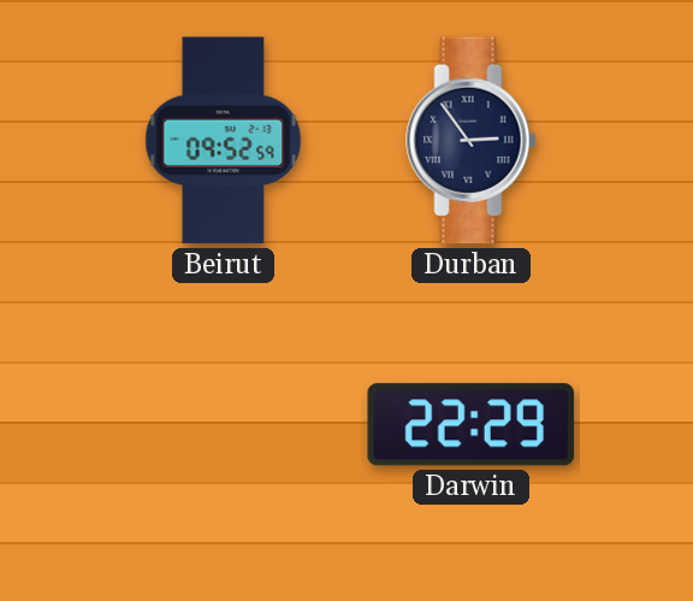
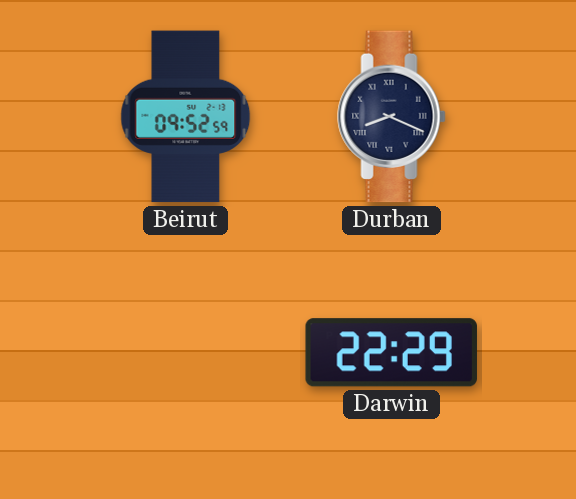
Durban: 2:54 -> 8:19 (392, 117)
